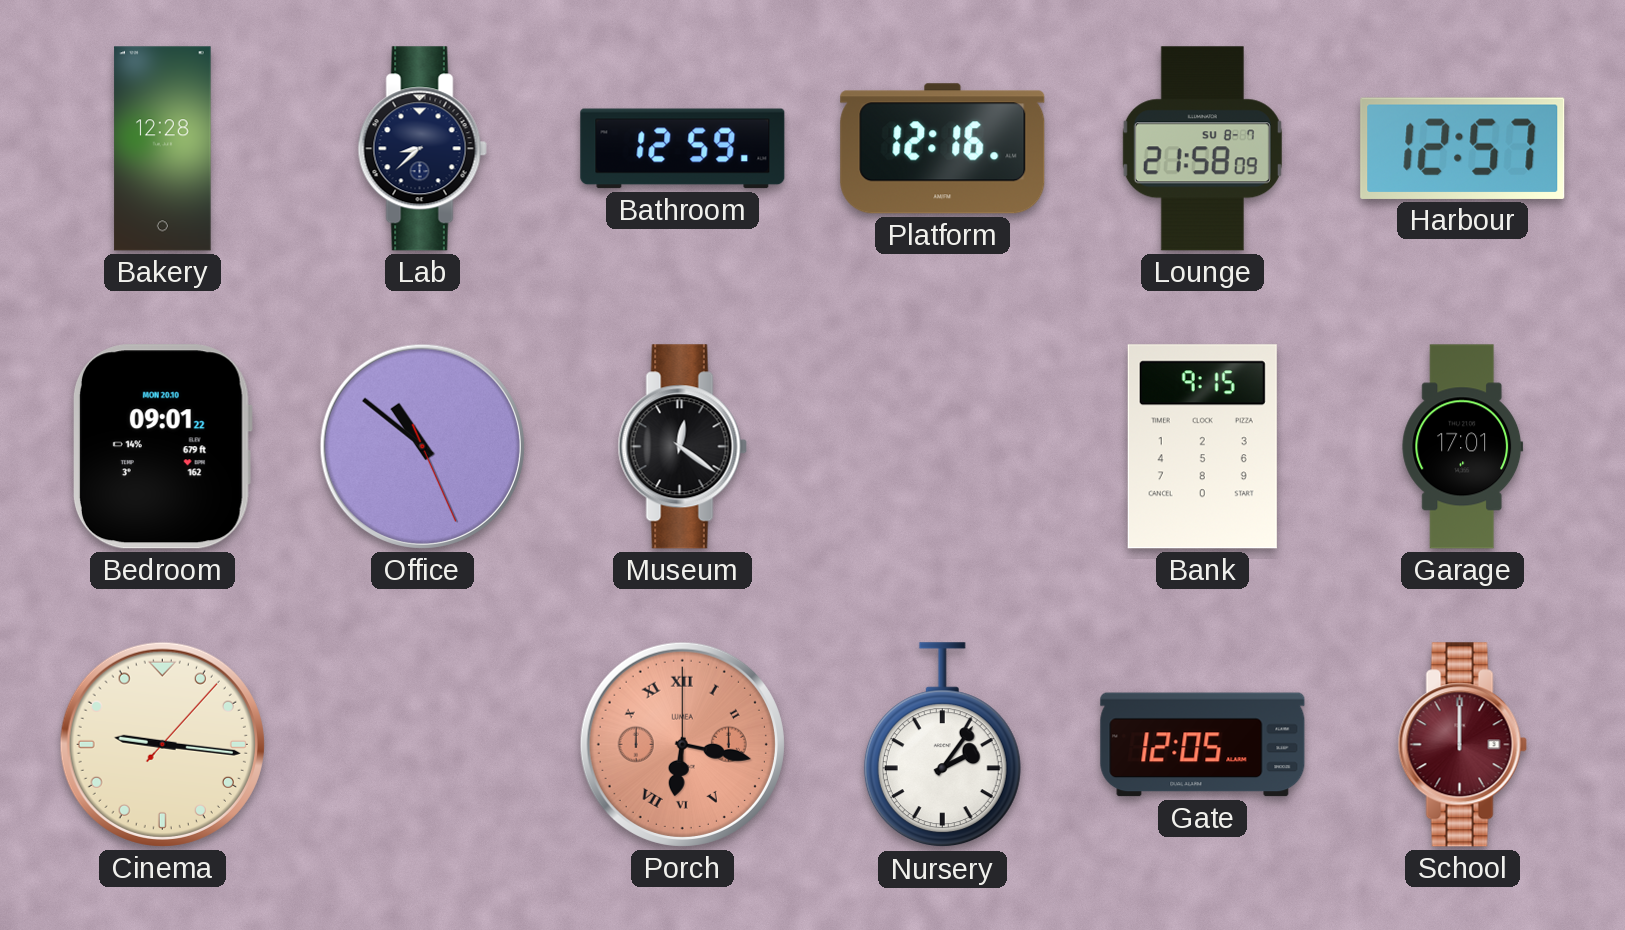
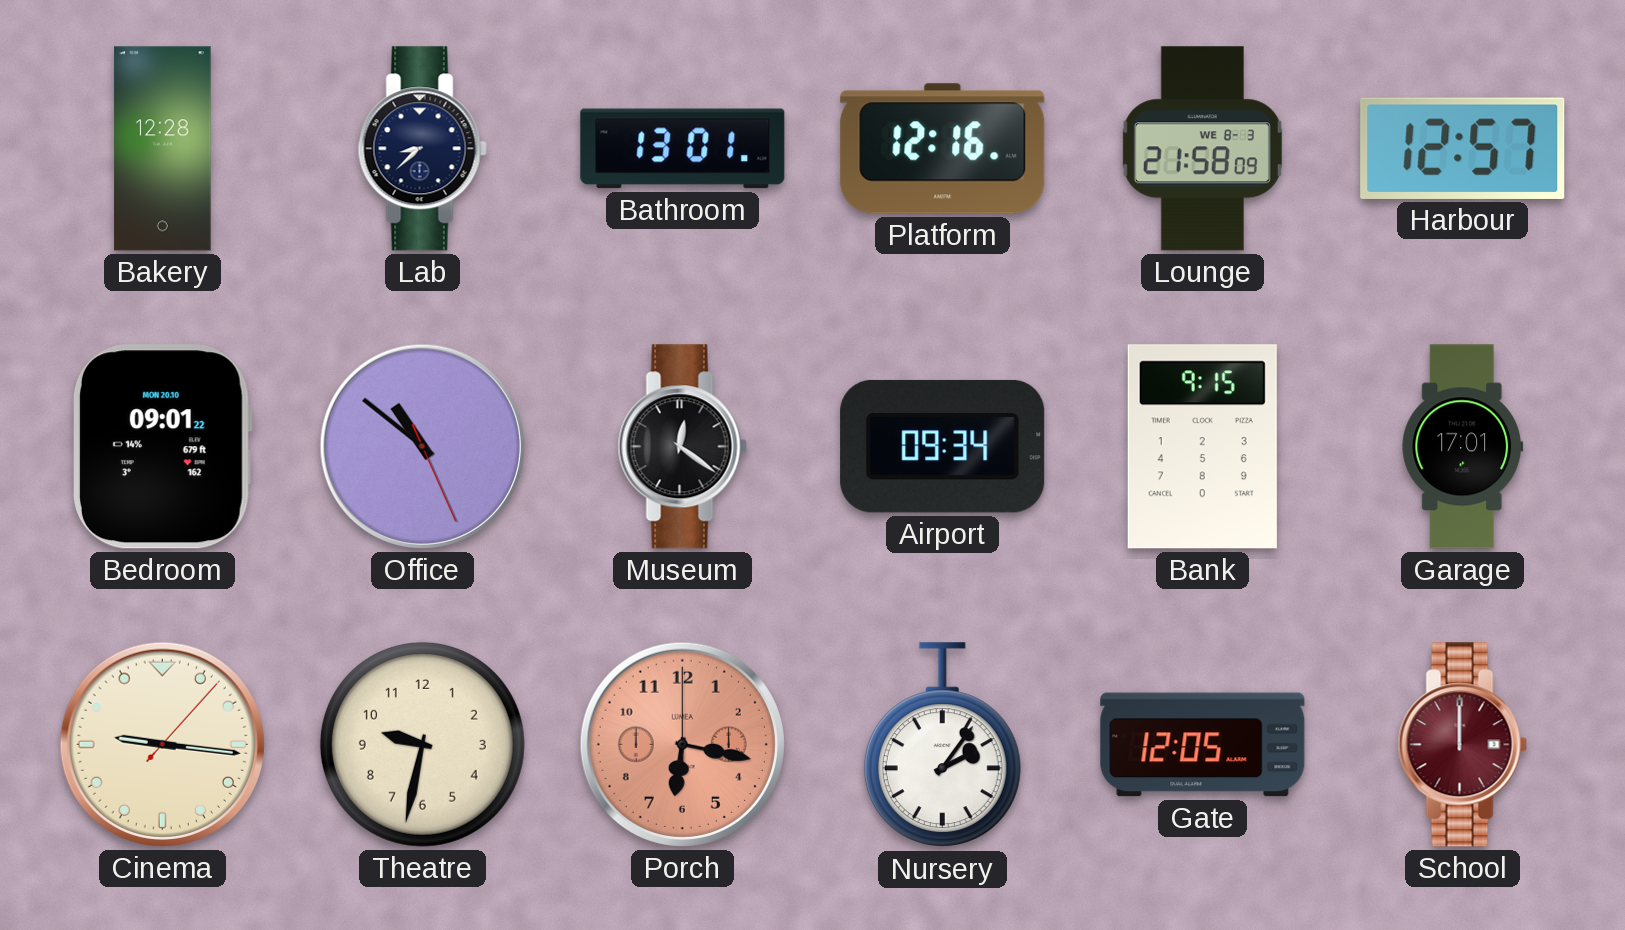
Bathroom: 12:59 -> 13:01 (683, 149)
Lounge date: SU 8-7 -> WE 8-3 (1202, 149)
Airport: none -> 09:34 (943, 446)
Theatre: none -> 9:32 (422, 744)
Porch numerals: Roman -> Arabic (682, 744)
